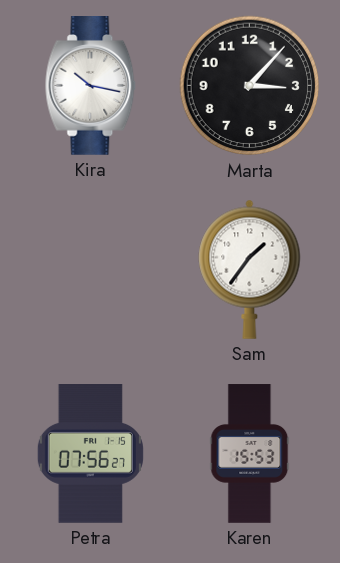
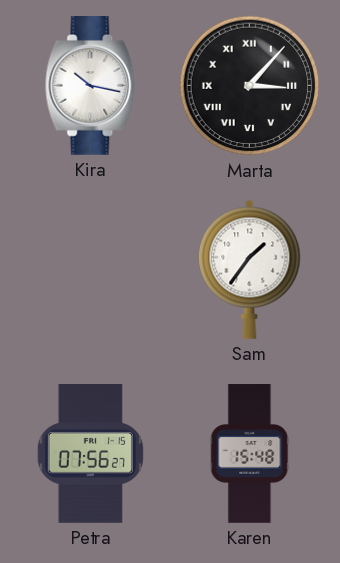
Marta numerals: Arabic -> Roman (250, 86)
Karen: 15:53 -> 15:48 (250, 454)
